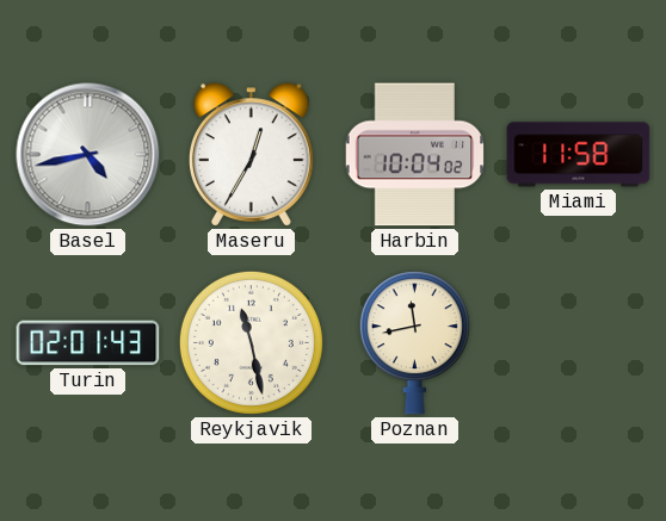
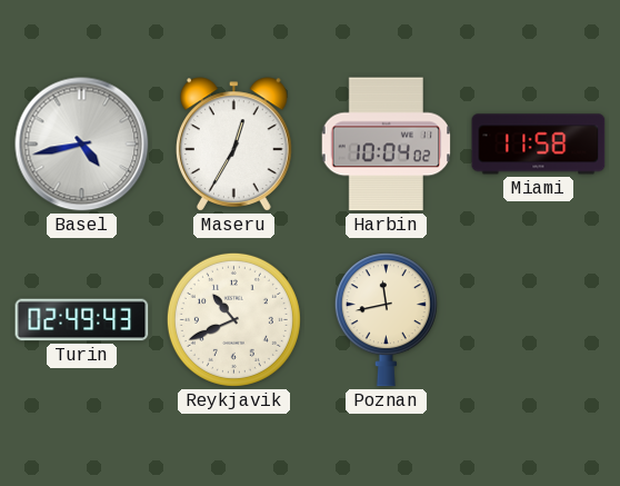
Turin: 02:01 -> 02:49 (82, 320)
Reykjavik: 11:28 -> 10:41 (233, 319)
